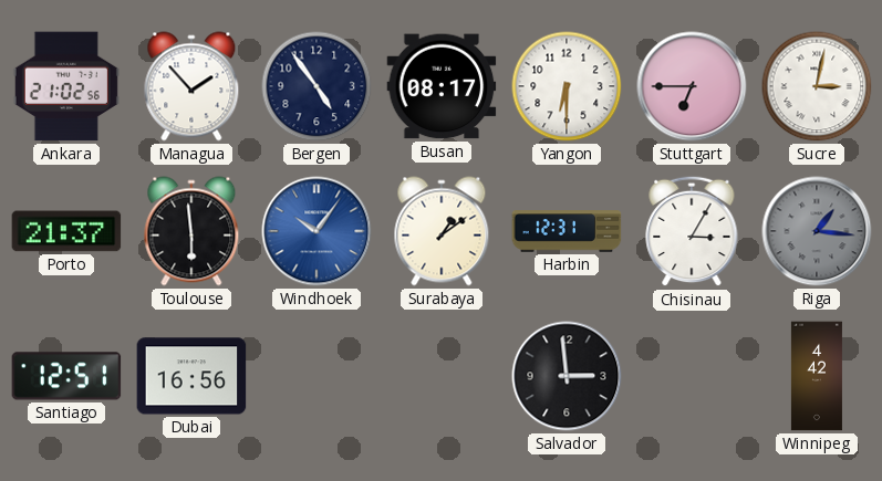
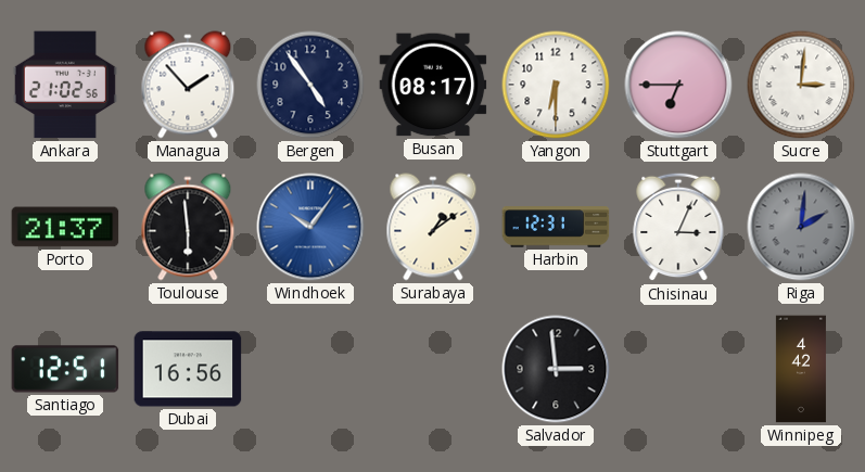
Sucre: 3:02 -> 3:01 (801, 85)
Chisinau: 3:05 -> 3:04 (678, 227)
Riga: 1:16 -> 2:01 (801, 227)
